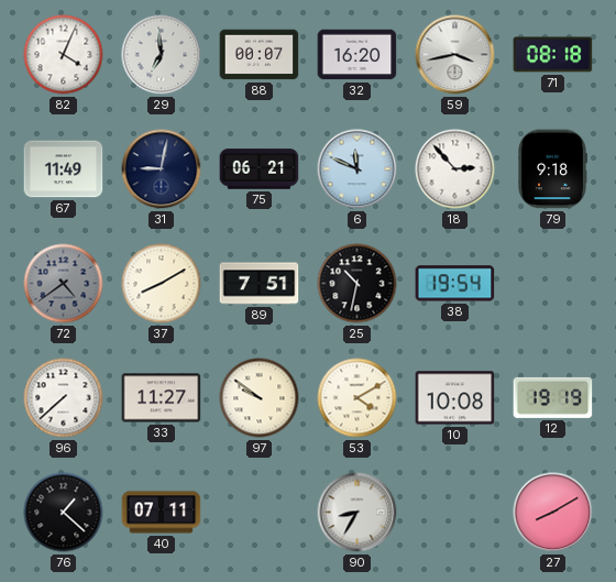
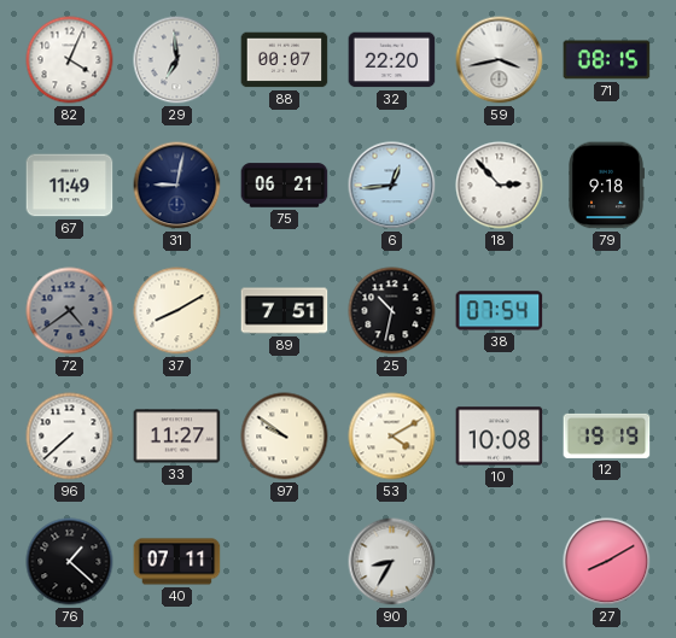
32: 16:20 -> 22:20 (392, 60)
71: 08:18 -> 08:15 (607, 60)
6: 11:49 -> 12:44 (392, 186)
38: 19:54 -> 07:54 (500, 311)
